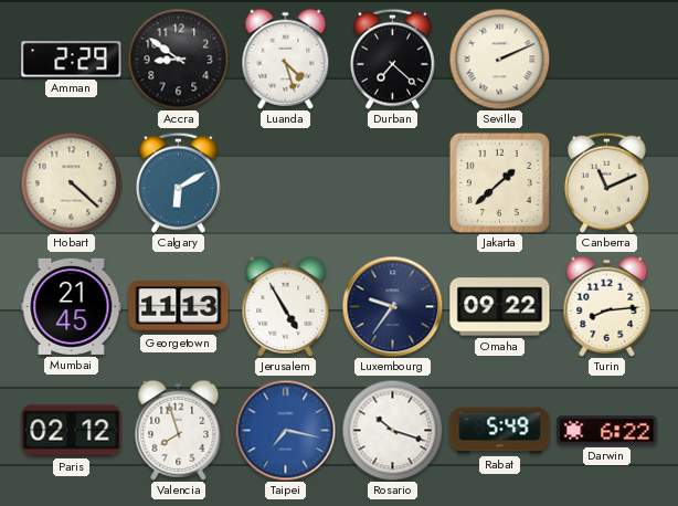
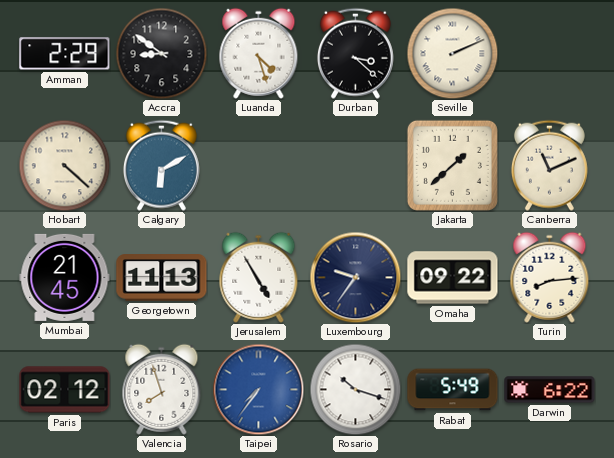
Durban: 7:22 -> 3:22 (355, 53)
Taipei: 7:17 -> 7:36 (258, 389)
